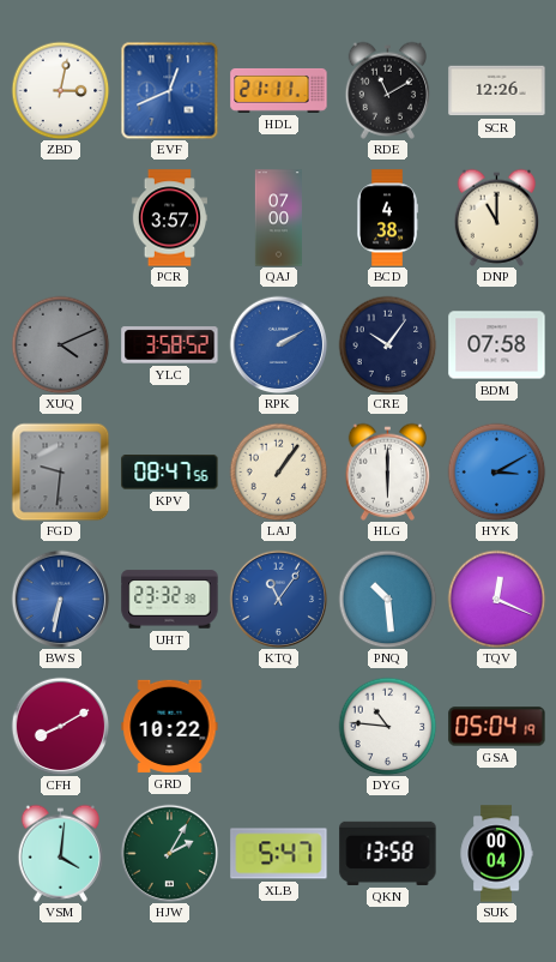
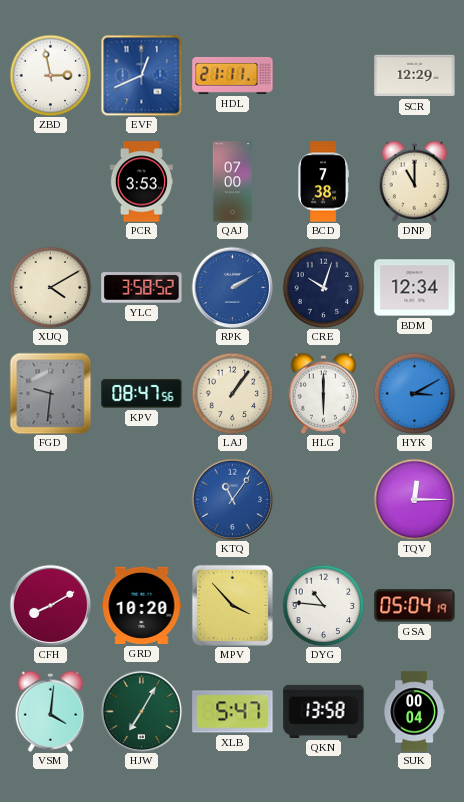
ZBD: 3:02 -> 2:58 (50, 75)
RDE: 11:10 -> none (388, 90)
SCR: 12:26 -> 12:29 (415, 76)
PCR: 3:57 -> 3:53 (141, 182)
BCD: 4:38 -> 7:38 (323, 182)
XUQ: 4:11 -> 4:10 (50, 287)
XUQ dial: grey -> cream (50, 287)
CRE: 10:06 -> 10:03 (323, 287)
BDM: 07:58 -> 12:34 (415, 288)
BWS: 6:32 -> none (60, 599)
UHT: 23:32 -> none (170, 600)
PNQ: 10:29 -> none (387, 599)
TQV: 12:19 -> 12:15 (414, 499)
GRD: 10:22 -> 10:20 (142, 605)
MPV: none -> 3:53 (232, 605)
HJW: 2:05 -> 7:05 (141, 711)
